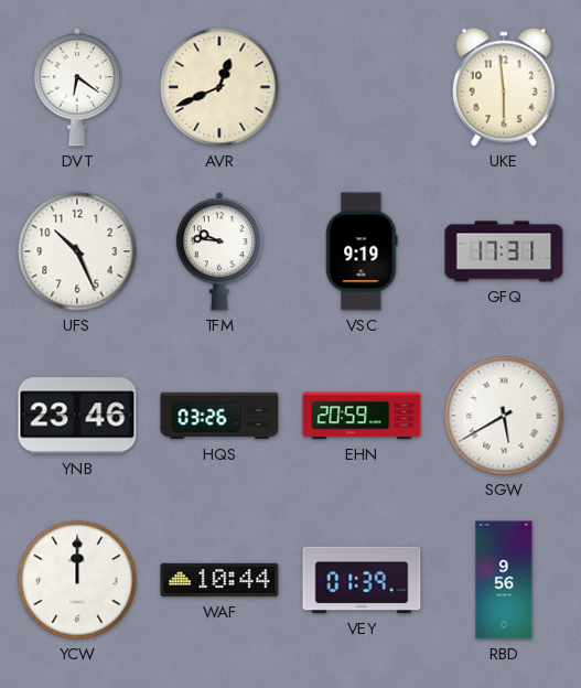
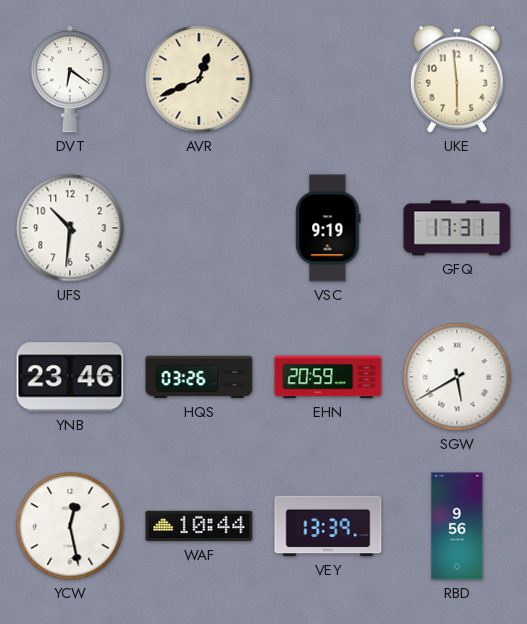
UFS: 10:26 -> 10:31 (70, 228)
TFM: 9:46 -> none (219, 251)
YCW: 12:00 -> 12:28 (70, 526)
VEY: 01:39 -> 13:39 (328, 526)
